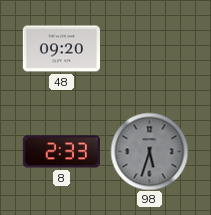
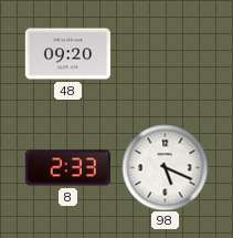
98: 5:33 -> 5:19 (165, 167)
98 dial: grey -> white (165, 167)
